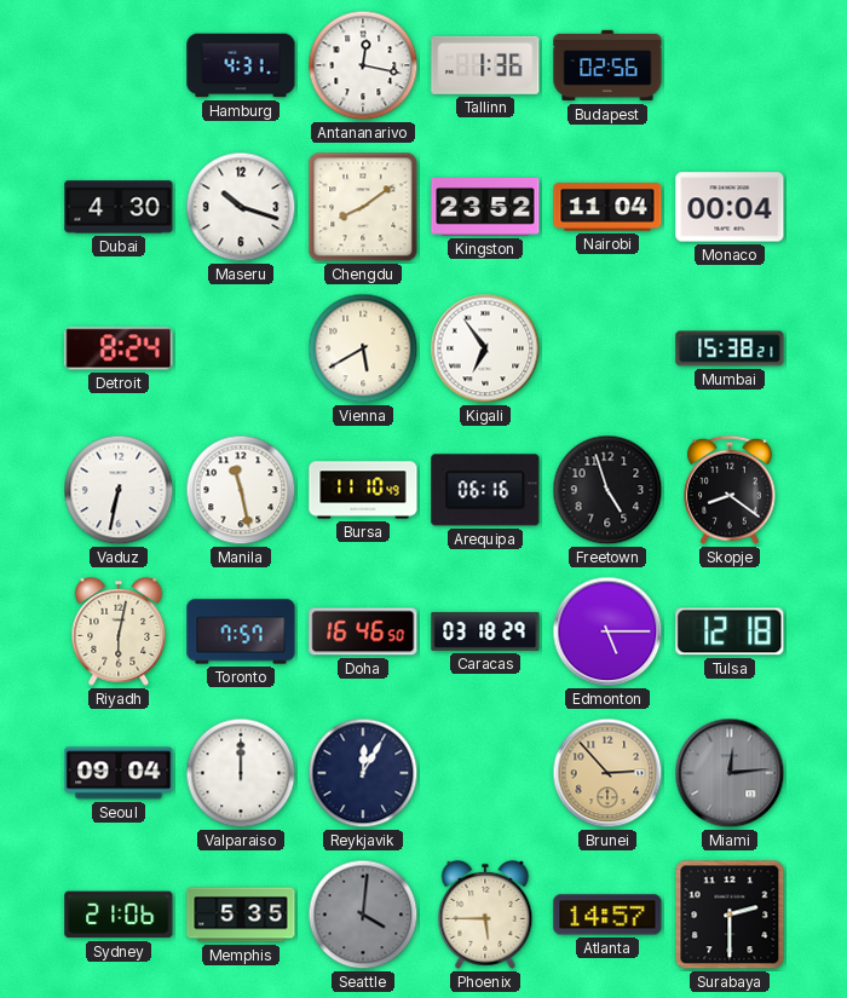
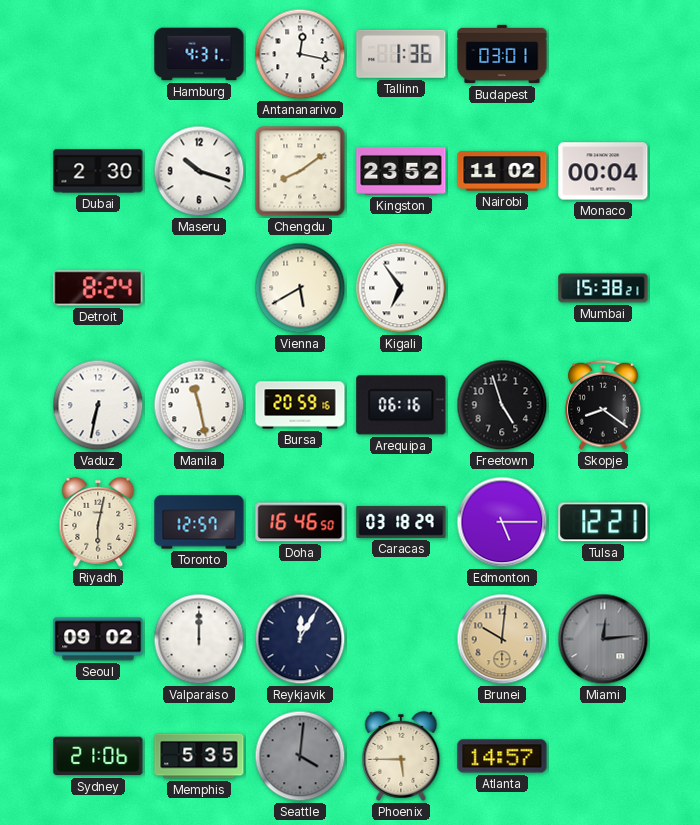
Budapest: 02:56 -> 03:01 (502, 54)
Dubai: 4:30 -> 2:30 (98, 171)
Nairobi: 11:04 -> 11:02 (502, 171)
Bursa: 11:10 -> 20:59 (300, 405)
Toronto: 7:57 -> 12:57 (199, 522)
Tulsa: 12:18 -> 12:21 (603, 522)
Seoul: 09:04 -> 09:02 (98, 639)
Brunei: 2:53 -> 10:01 (502, 639)
Surabaya: 2:30 -> none (730, 915)
